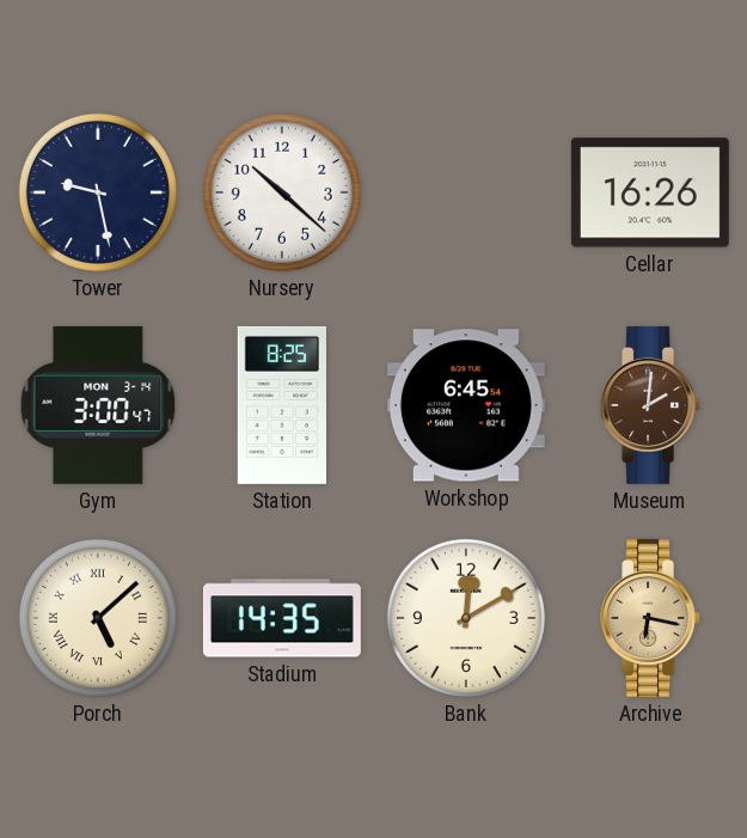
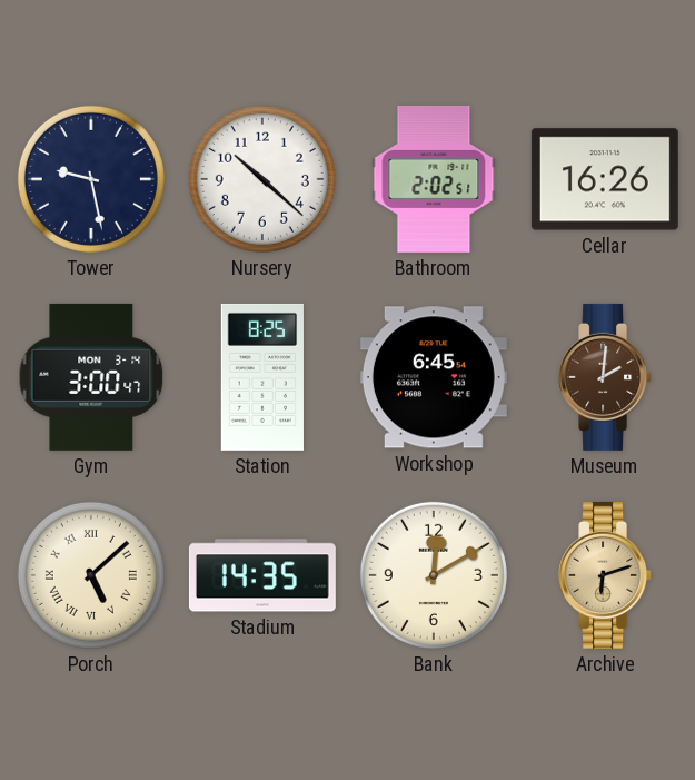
Bathroom: none -> 2:02 (434, 179)
Archive: 6:17 -> 6:12 (606, 575)
